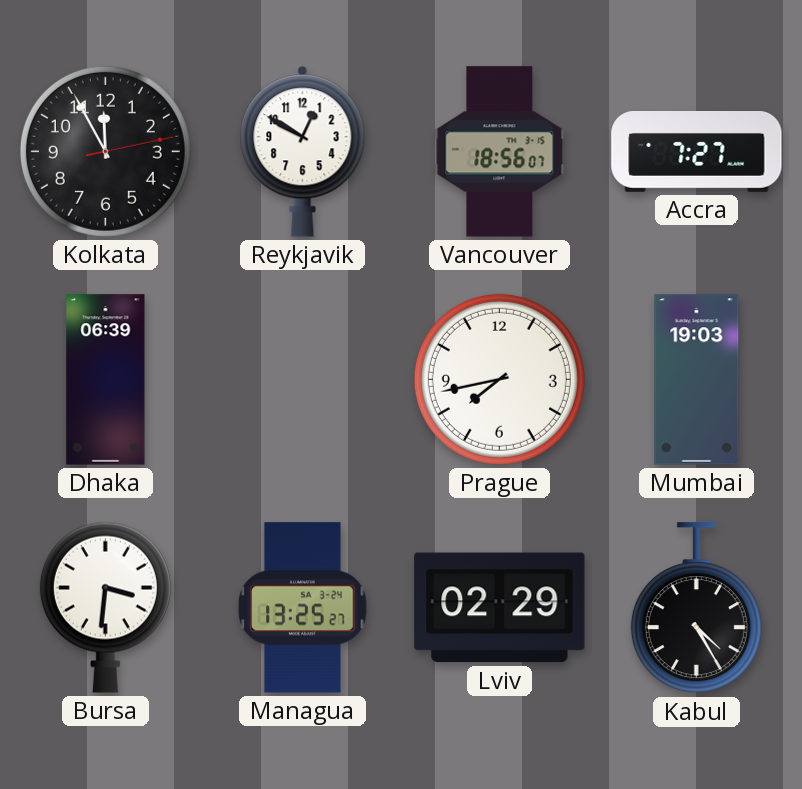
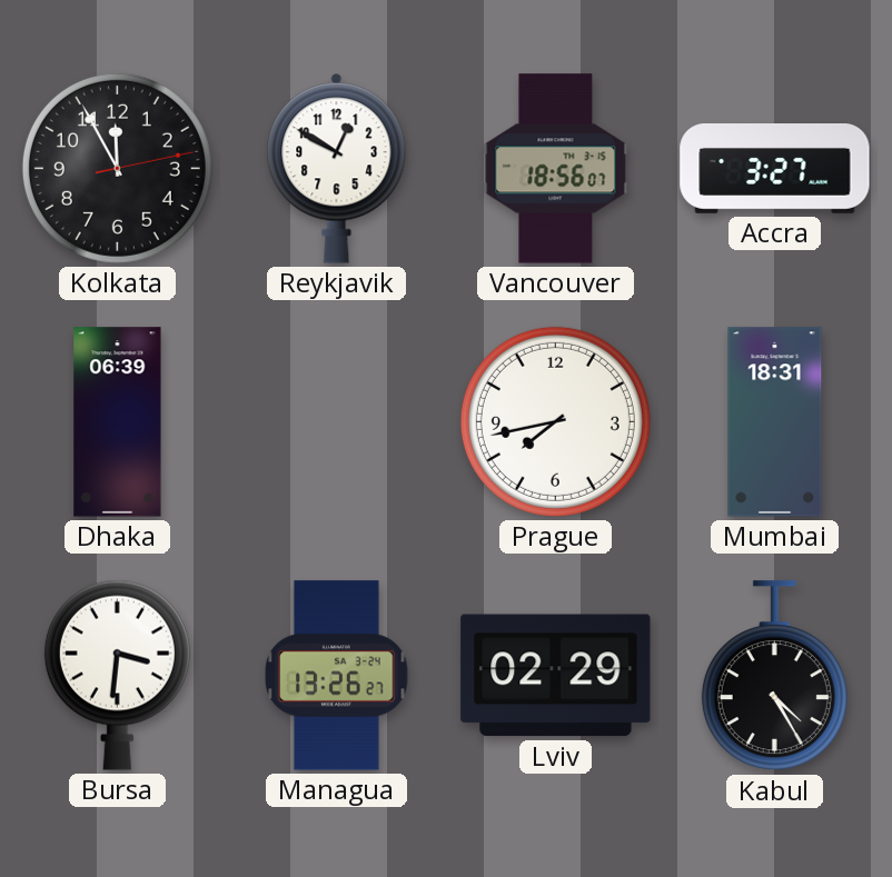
Accra: 7:27 -> 3:27 (775, 169)
Mumbai: 19:03 -> 18:31 (775, 422)
Managua: 13:25 -> 13:26 (337, 676)
